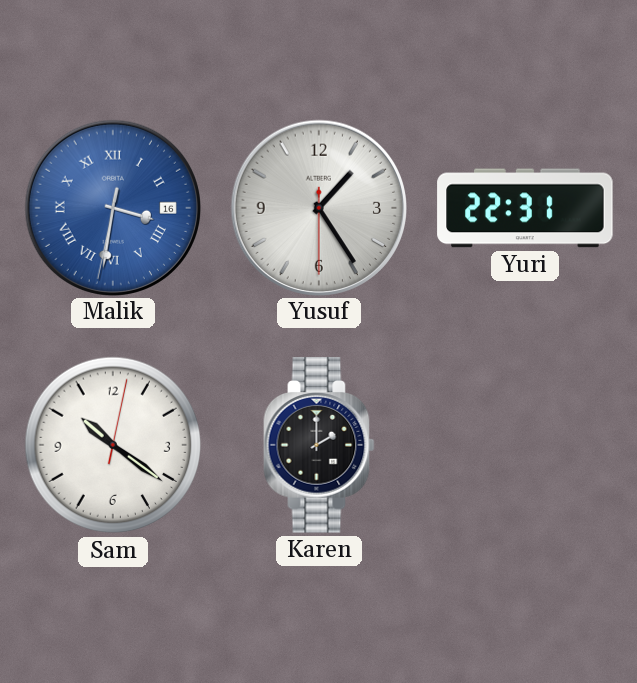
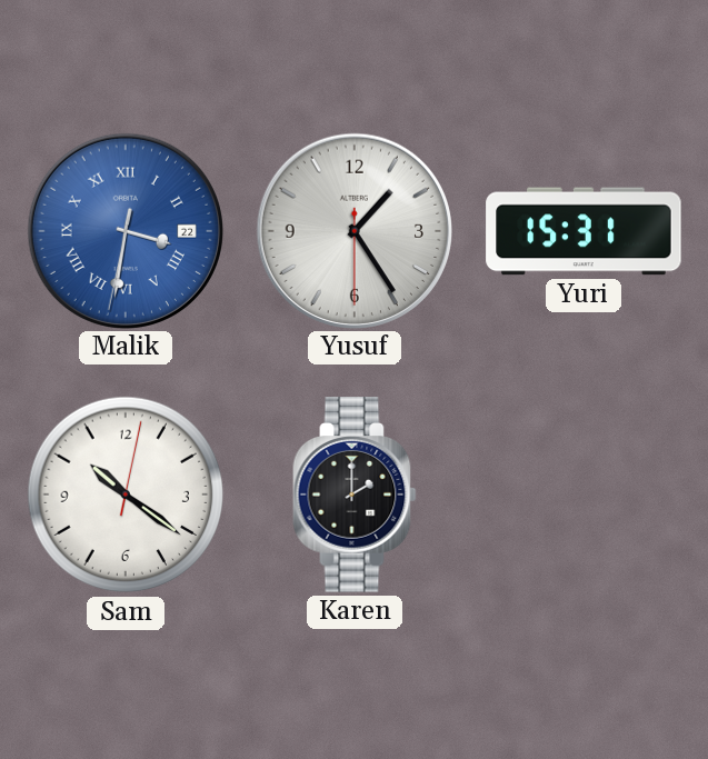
Malik date: 16 -> 22 (124, 230)
Yuri: 22:31 -> 15:31 (584, 231)
